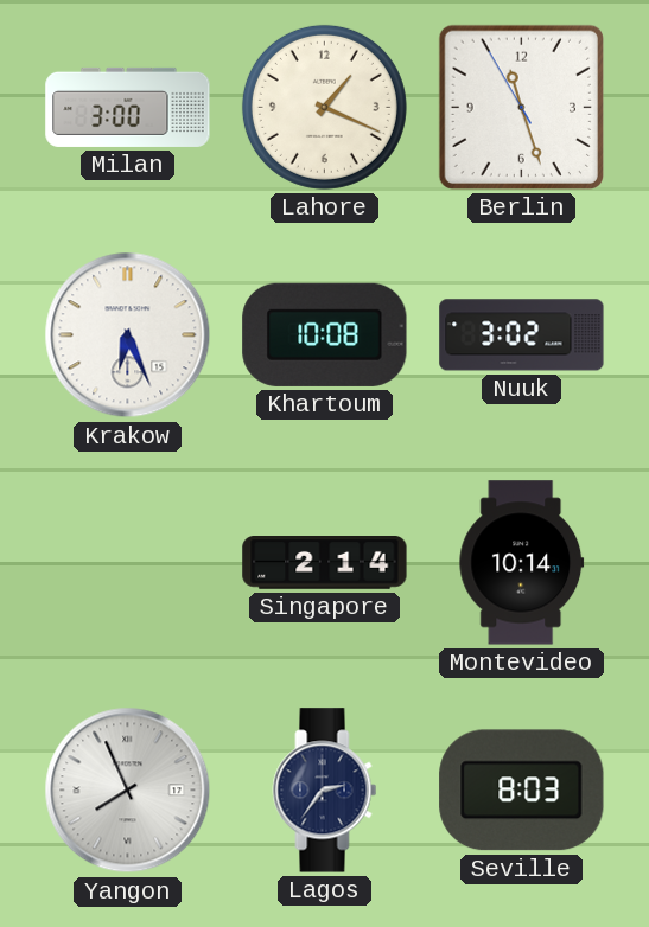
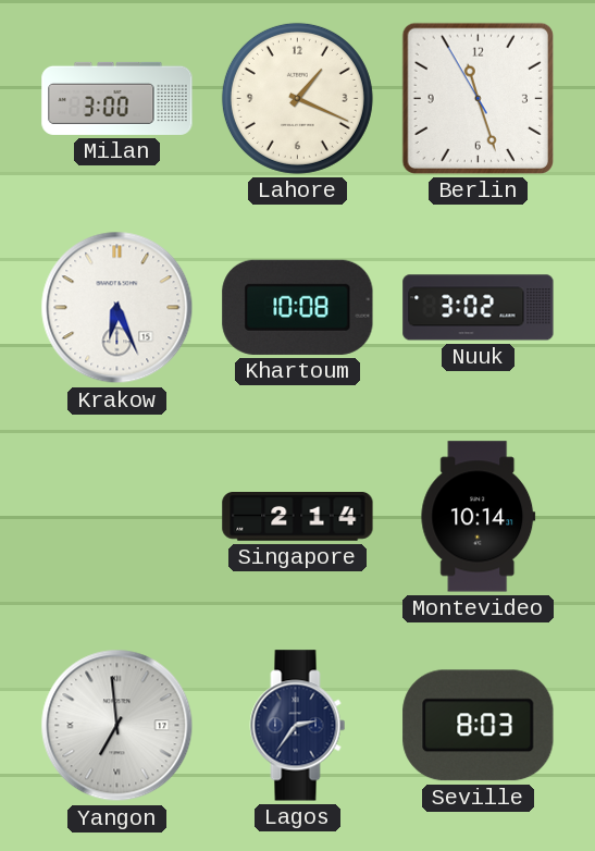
Yangon: 7:56 -> 6:59 (117, 726)
